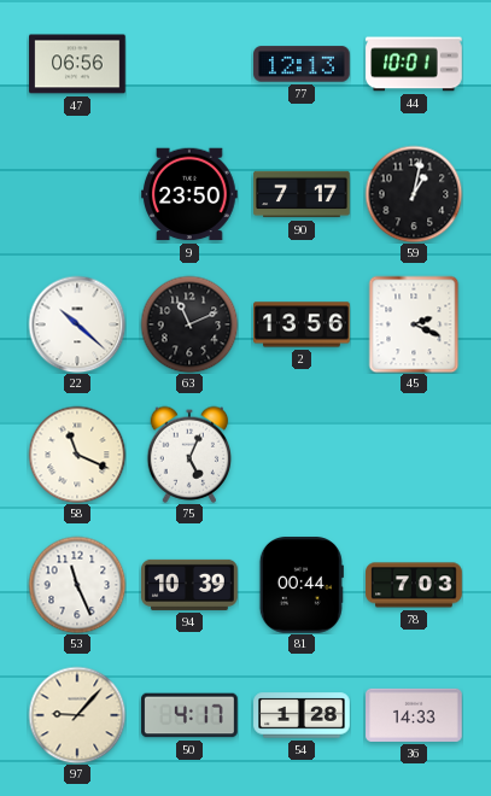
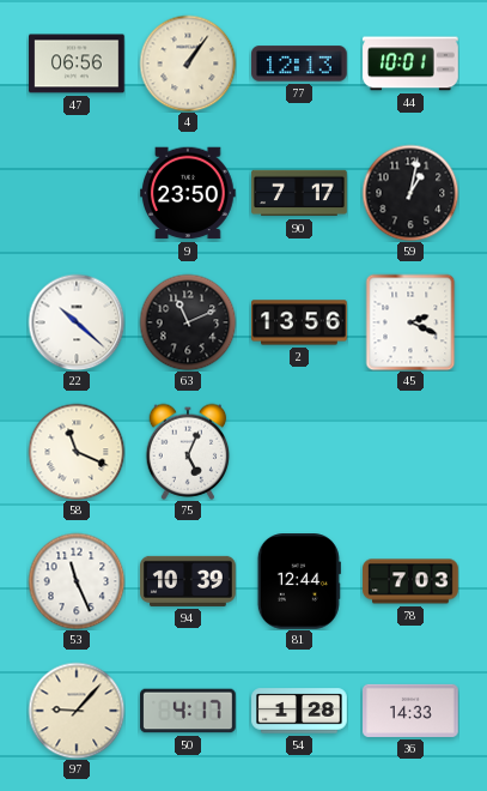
4: none -> 1:06 (188, 64)
81: 00:44 -> 12:44 (299, 581)
